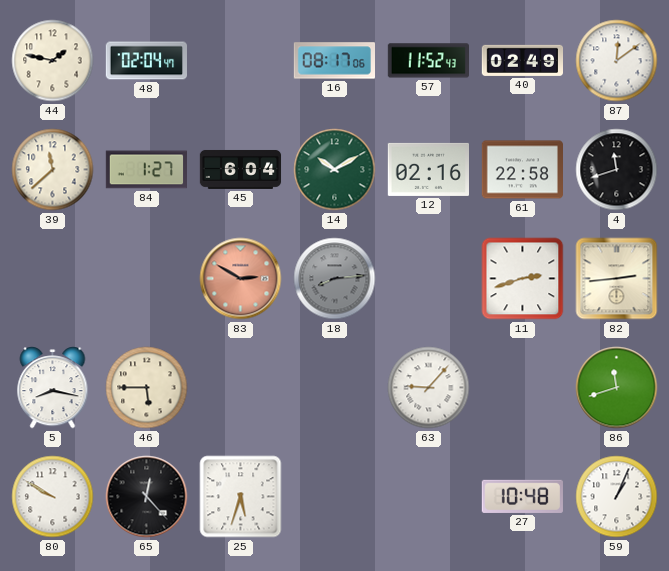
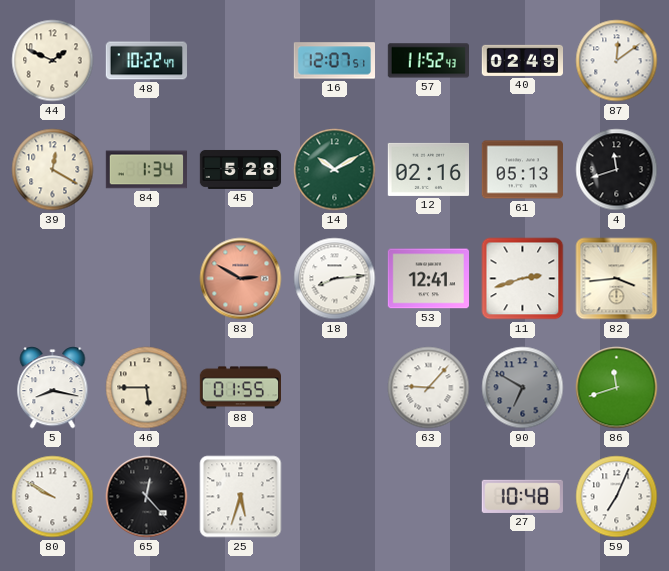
44: 1:47 -> 1:49 (53, 61)
48: 02:04 -> 10:22 (147, 61)
16: 08:17 -> 12:07 (334, 61)
39: 11:38 -> 12:20 (53, 170)
84: 1:27 -> 1:34 (146, 170)
45: 6:04 -> 5:28 (241, 169)
61: 22:58 -> 05:13 (522, 170)
18 dial: grey -> white (335, 279)
53: none -> 12:41 (428, 279)
82: 2:44 -> 3:44 (617, 279)
88: none -> 01:55 (240, 388)
90: none -> 6:50 (523, 388)
59: 1:04 -> 7:04 (617, 497)
